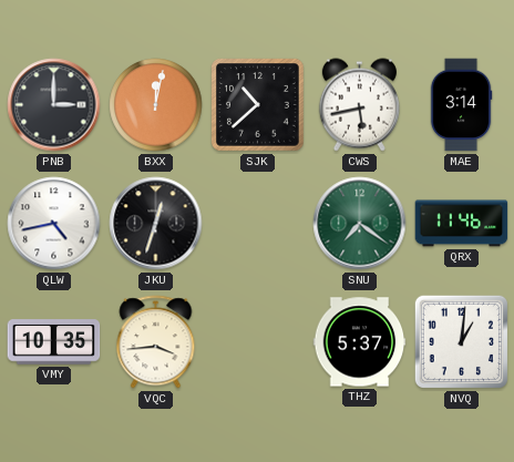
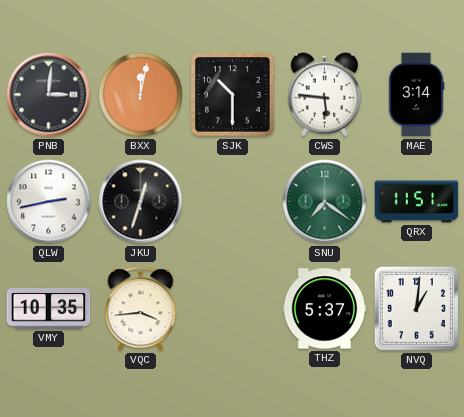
PNB: 3:00 -> 3:01 (49, 95)
SJK: 10:38 -> 10:30 (233, 95)
CWS: 5:43 -> 5:46 (324, 95)
QLW: 4:43 -> 2:43 (49, 202)
QRX: 11:46 -> 11:51 (417, 202)
